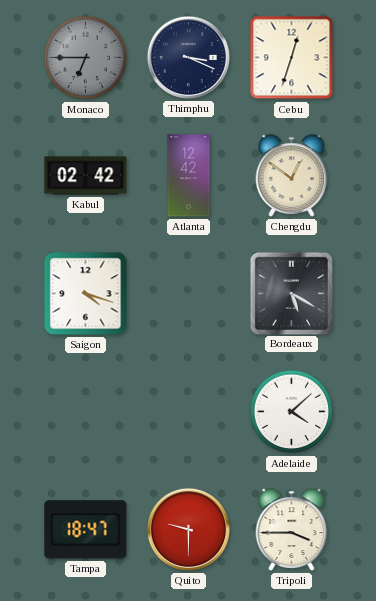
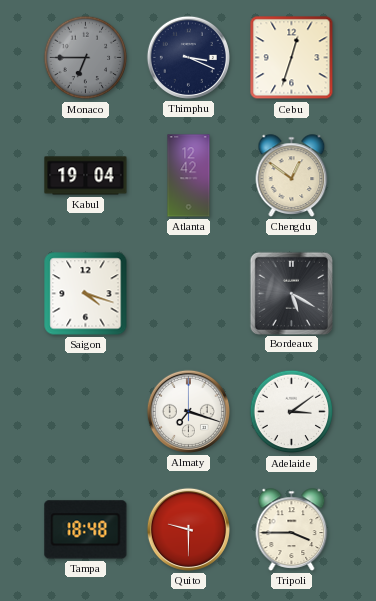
Kabul: 02:42 -> 19:04 (86, 176)
Almaty: none -> 7:18 (188, 411)
Adelaide: 4:08 -> 3:09 (292, 412)
Tampa: 18:47 -> 18:48 (86, 530)
